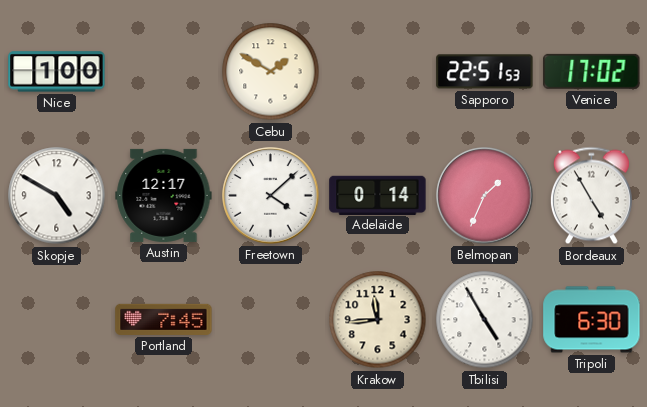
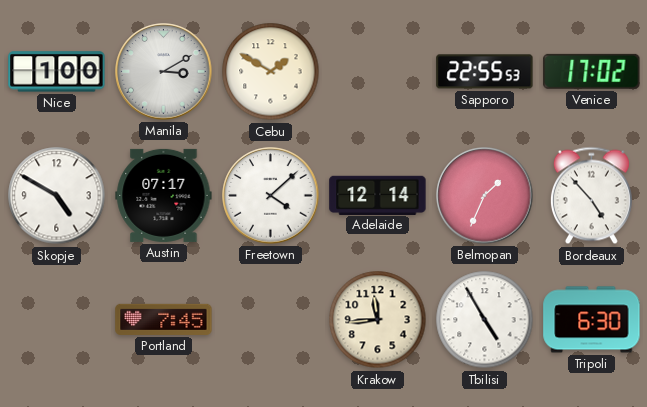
Manila: none -> 3:10 (164, 72)
Sapporo: 22:51 -> 22:55 (485, 72)
Austin: 12:17 -> 07:17 (164, 195)
Adelaide: 0:14 -> 12:14 (378, 195)
Bordeaux: 4:55 -> 4:53 (591, 196)
